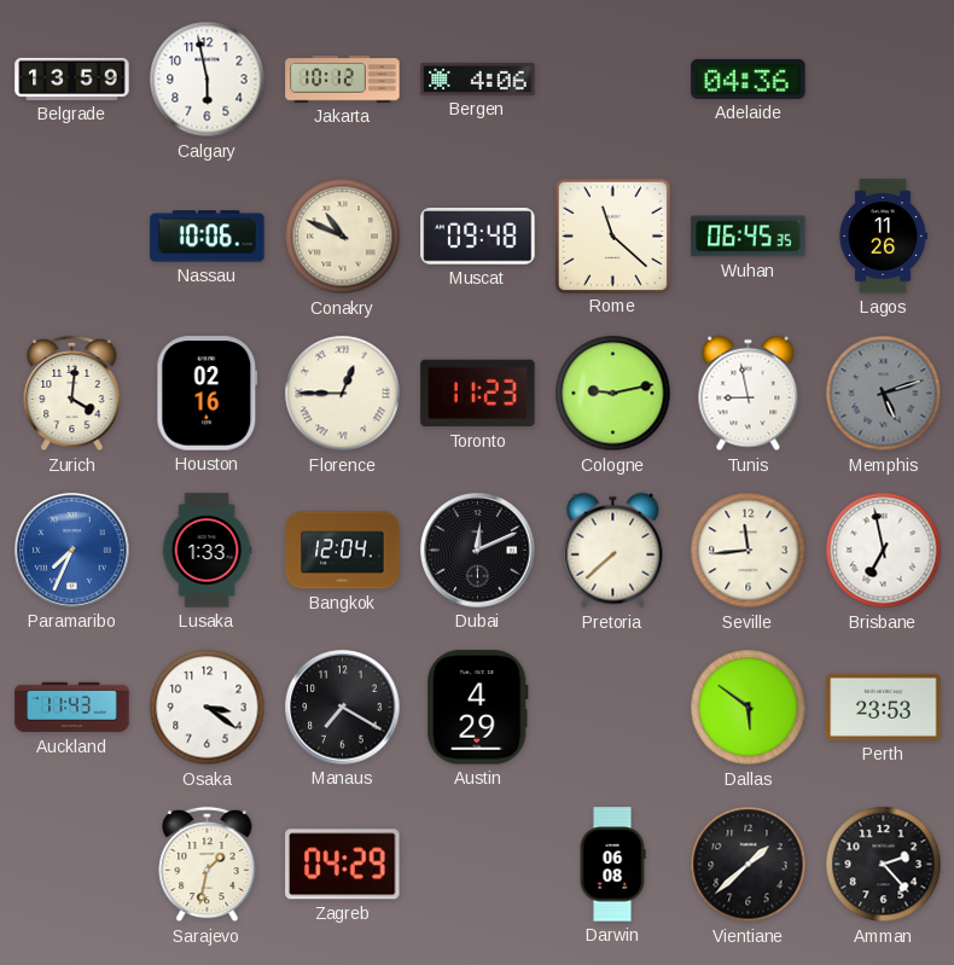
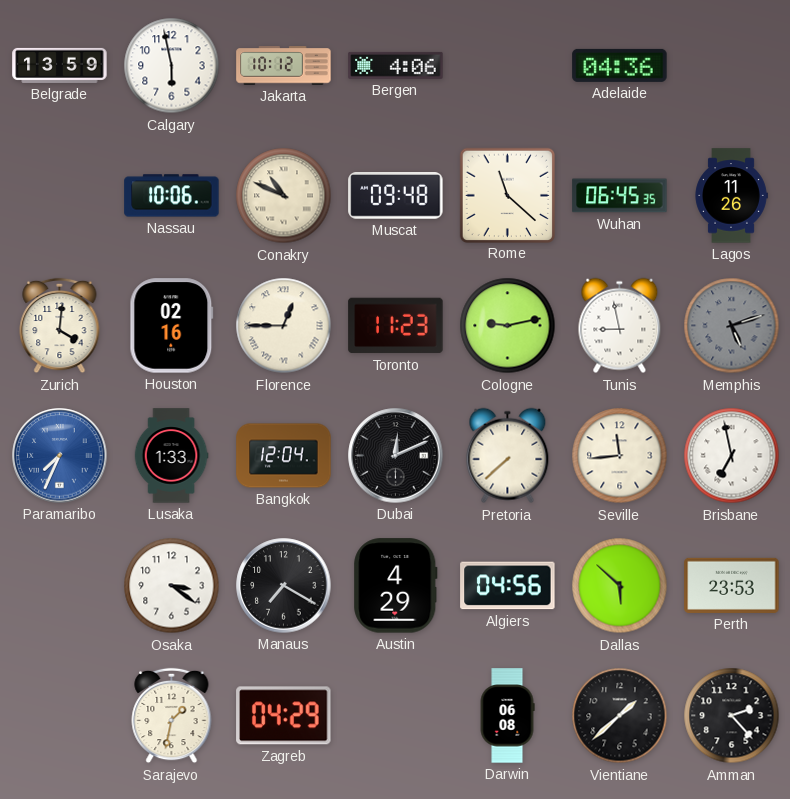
Auckland: 11:43 -> none (72, 708)
Algiers: none -> 04:56 (508, 586)
Dallas: 5:51 -> 5:52 (620, 586)
